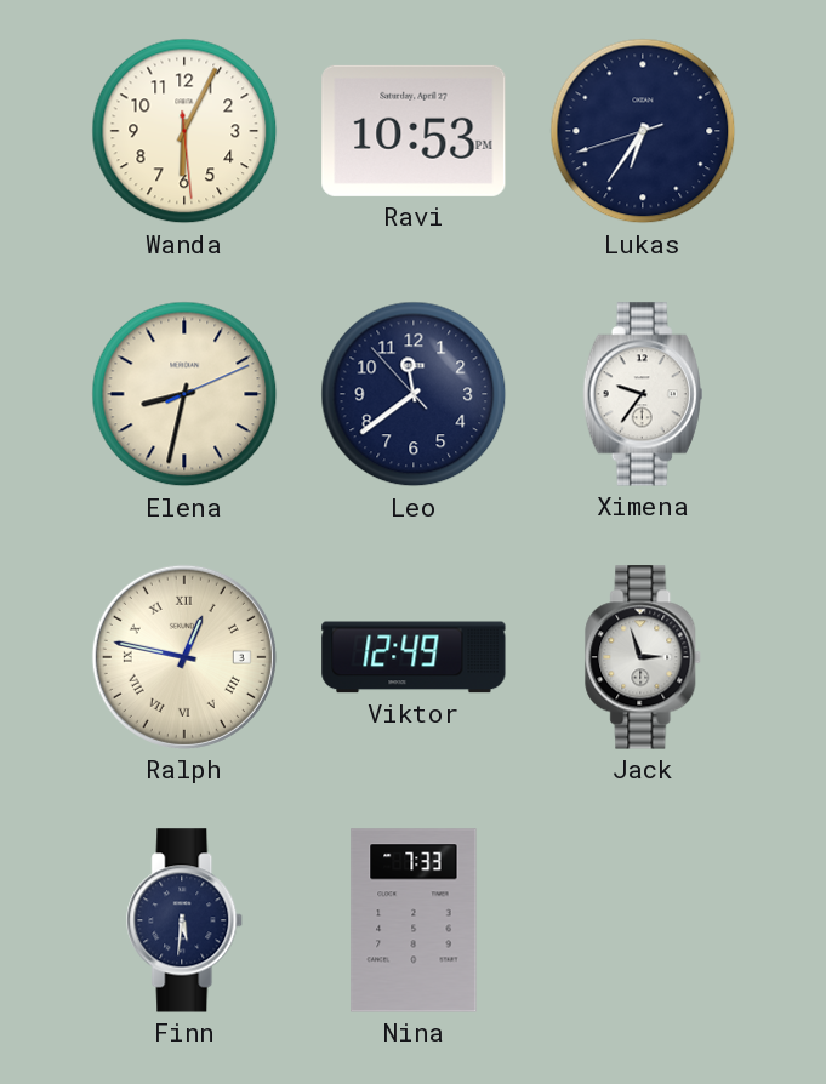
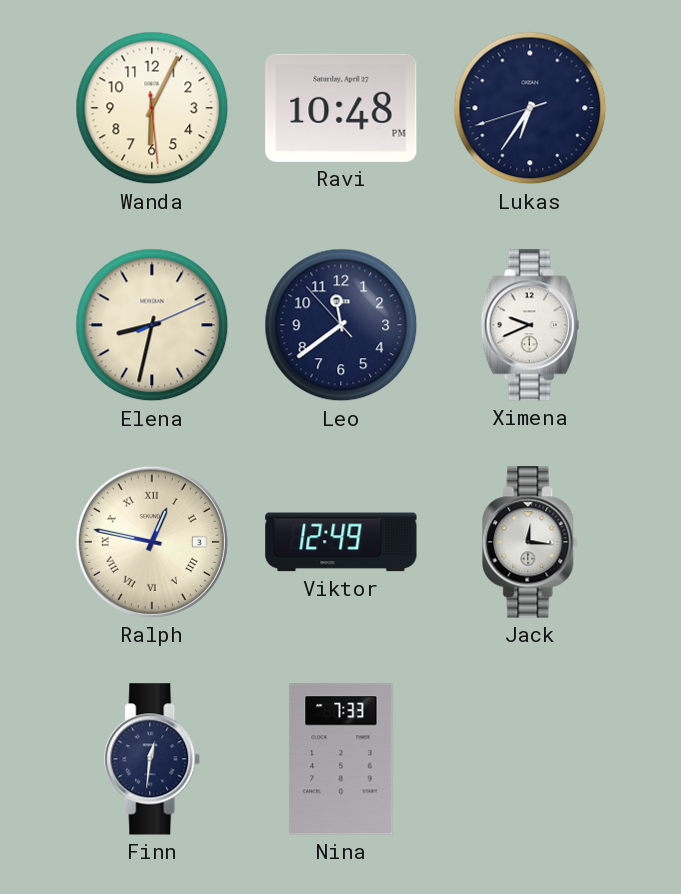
Ravi: 10:53 -> 10:48 (341, 108)
Ximena: 9:36 -> 9:41 (530, 325)
Jack: 2:57 -> 12:16 (531, 542)
Finn: 5:31 -> 12:31 (153, 759)
